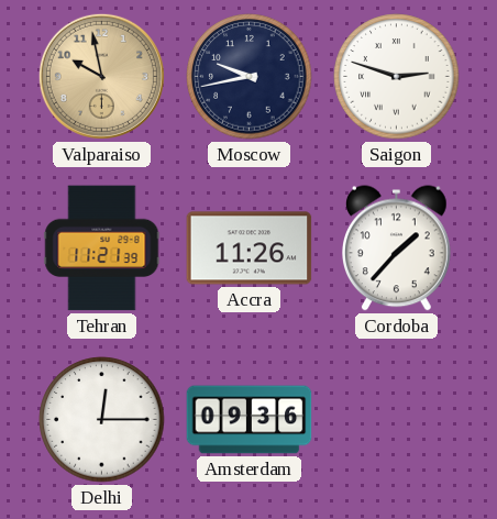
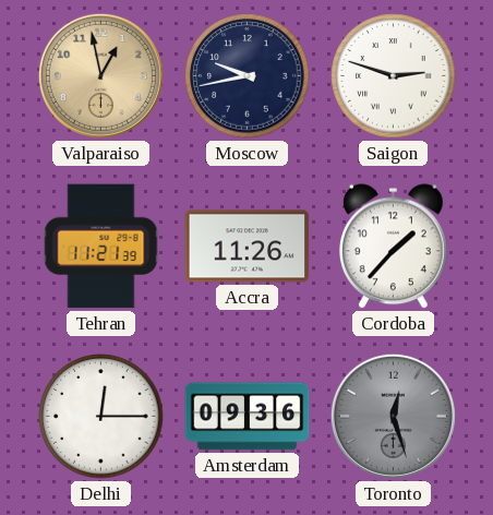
Valparaiso: 9:58 -> 12:58 (100, 75)
Toronto: none -> 12:27 (393, 416)
